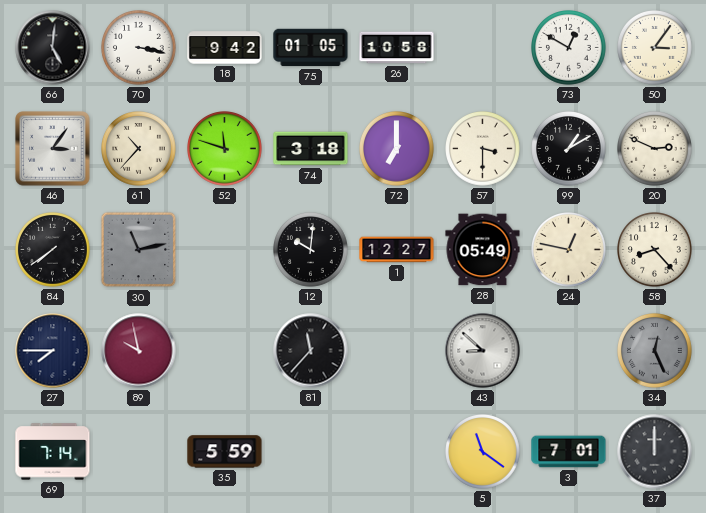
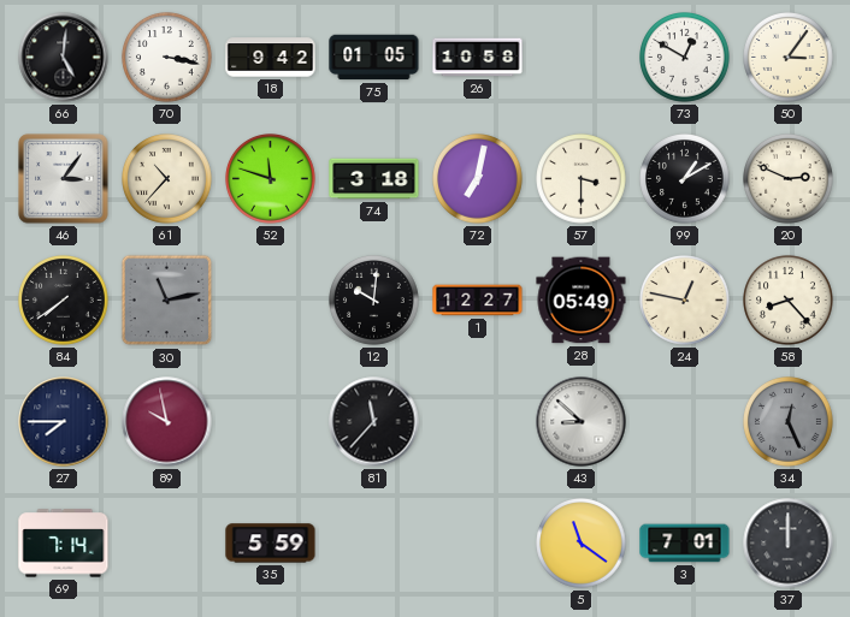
72: 7:00 -> 7:02 (478, 179)
